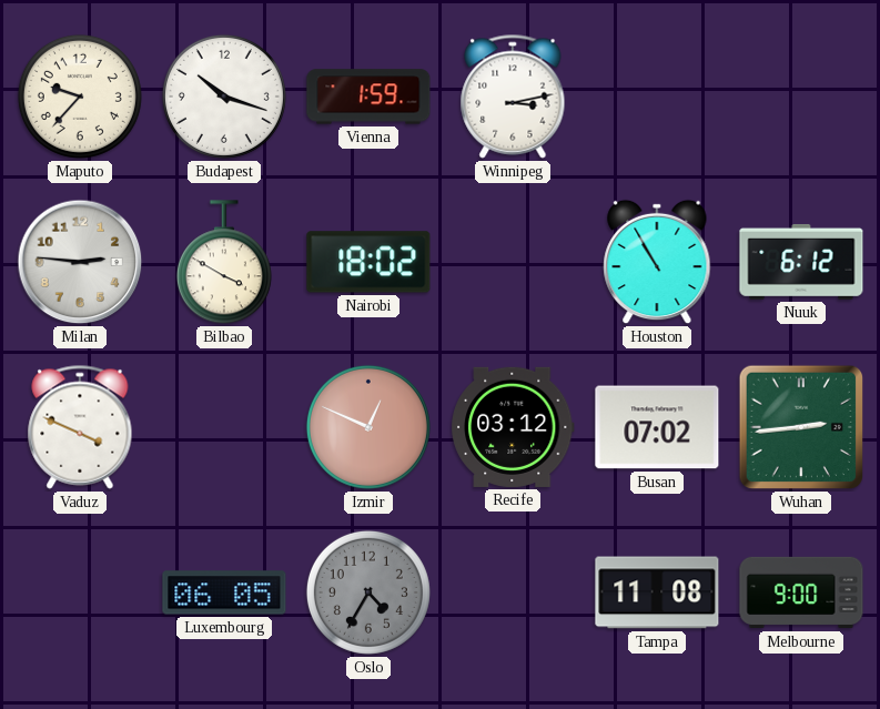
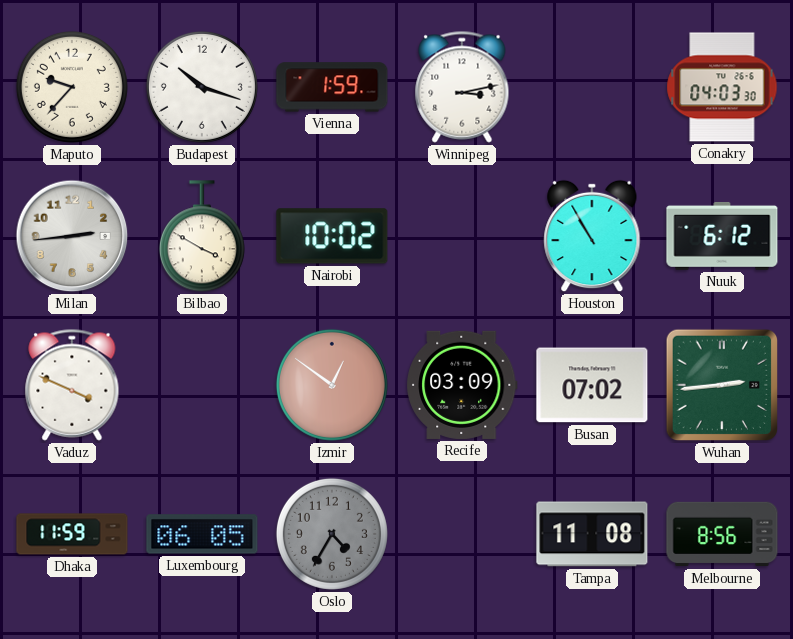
Conakry: none -> 04:03 (722, 87)
Milan: 2:46 -> 2:44 (72, 236)
Nairobi: 18:02 -> 10:02 (332, 236)
Izmir: 12:49 -> 12:51 (332, 385)
Recife: 03:12 -> 03:09 (463, 385)
Dhaka: none -> 11:59 (72, 534)
Melbourne: 9:00 -> 8:56 (722, 534)
